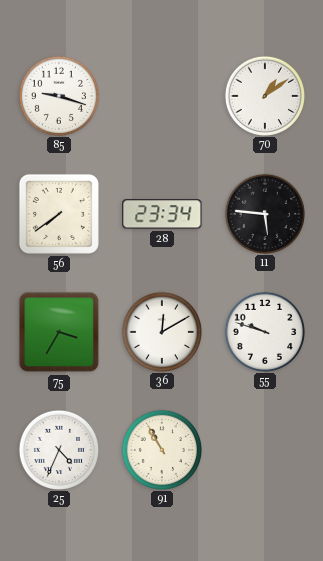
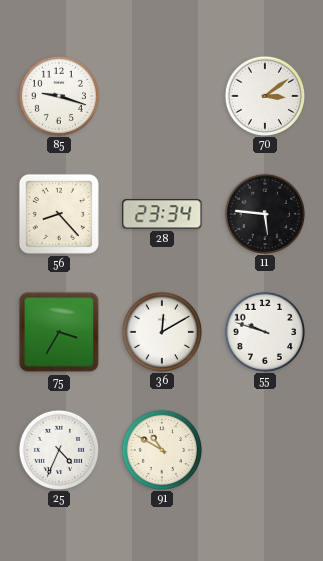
70: 1:09 -> 3:09 (264, 95)
56: 7:39 -> 8:23 (59, 214)
91: 10:55 -> 10:50 (161, 449)
